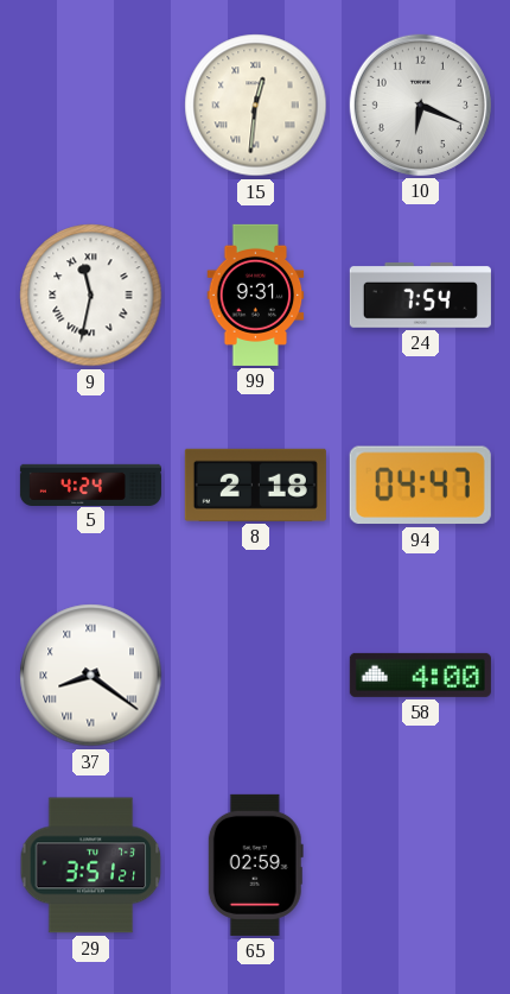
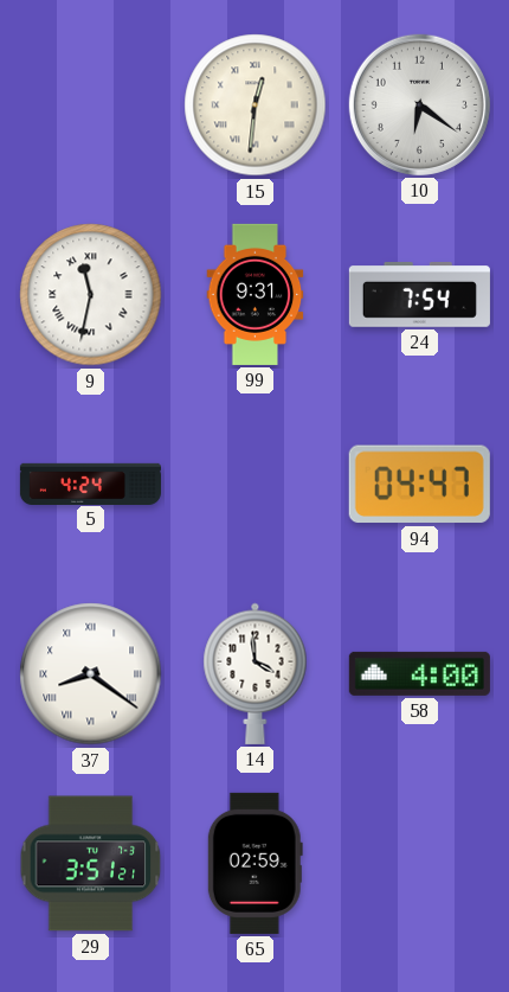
10: 6:19 -> 6:21 (419, 104)
8: 2:18 -> none (255, 485)
14: none -> 3:59 (256, 673)
